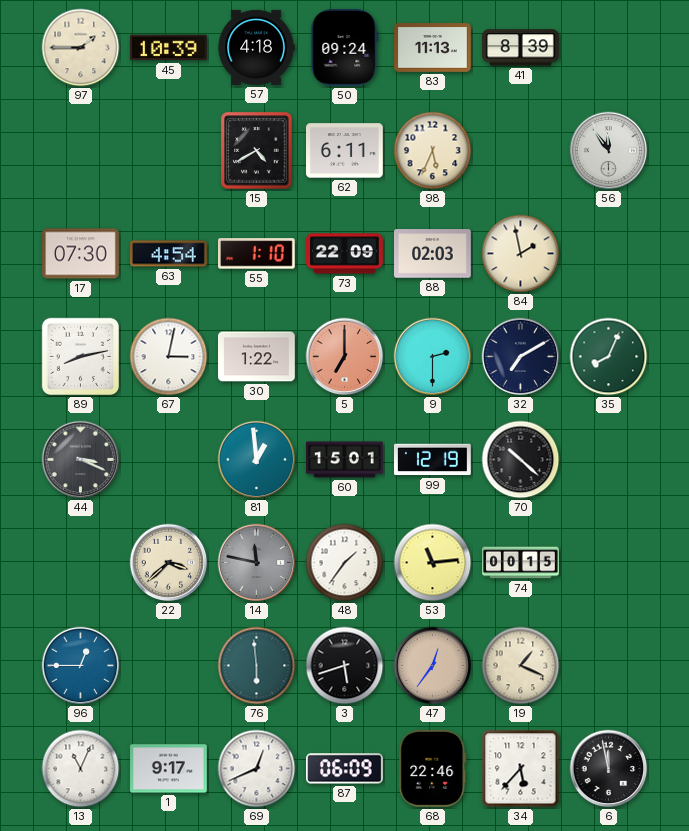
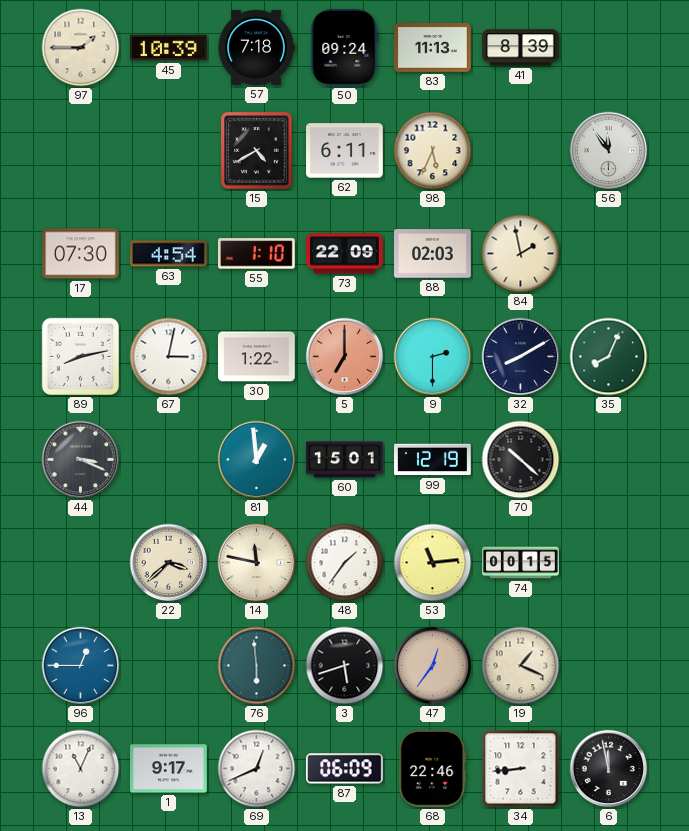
57: 4:18 -> 7:18 (256, 47)
32: 7:10 -> 8:10 (521, 357)
14 dial: grey -> cream (257, 563)
34: 5:37 -> 8:44 (521, 769)
